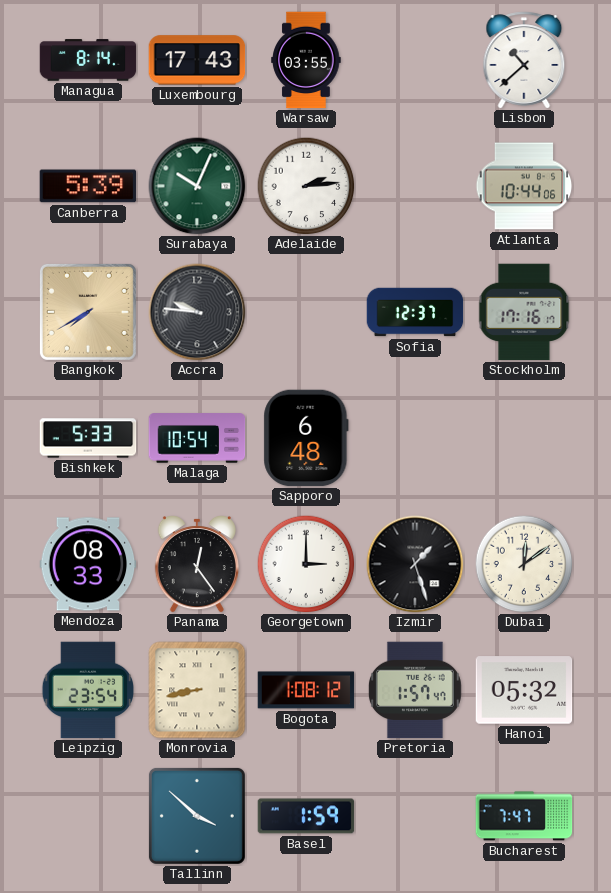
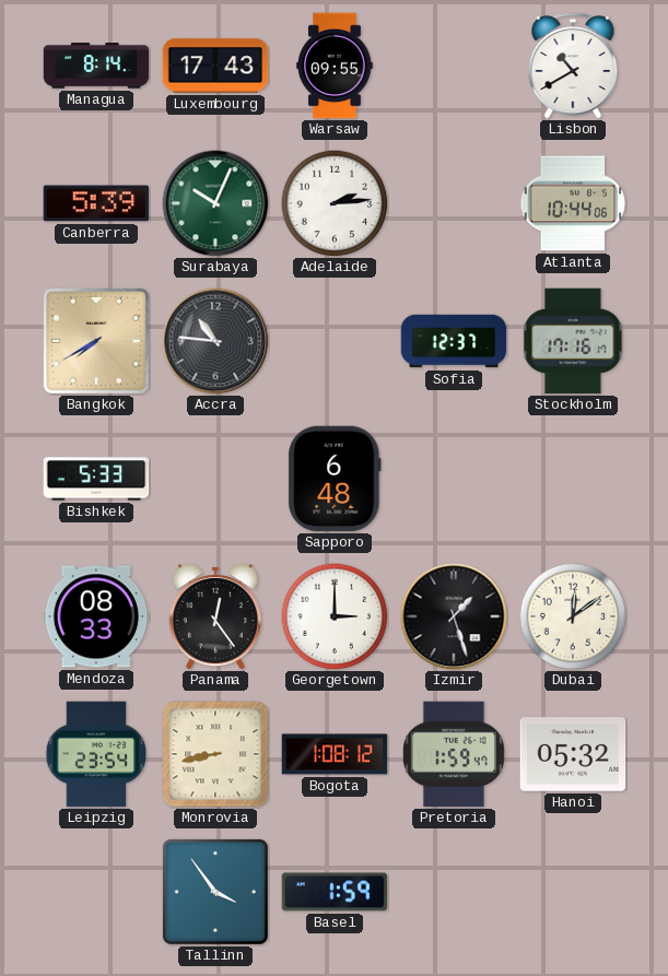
Warsaw: 03:55 -> 09:55 (335, 66)
Lisbon: 10:38 -> 10:40 (573, 66)
Accra: 9:46 -> 10:46 (215, 341)
Malaga: 10:54 -> none (197, 438)
Pretoria: 1:57 -> 1:59 (454, 754)
Tallinn: 3:52 -> 3:54 (215, 892)
Bucharest: 7:47 -> none (524, 816)
